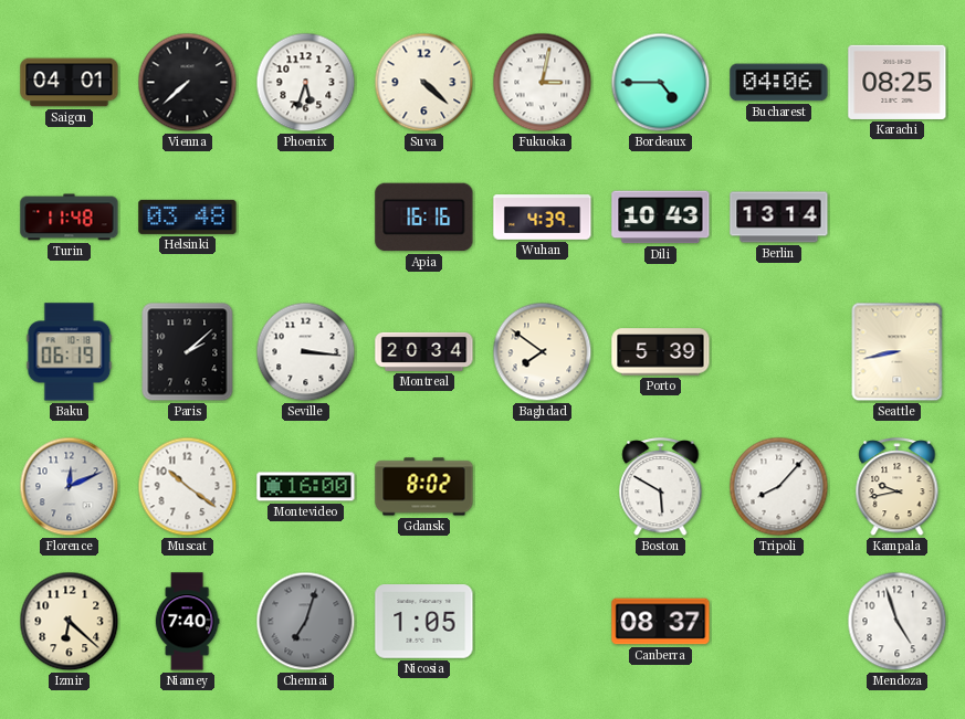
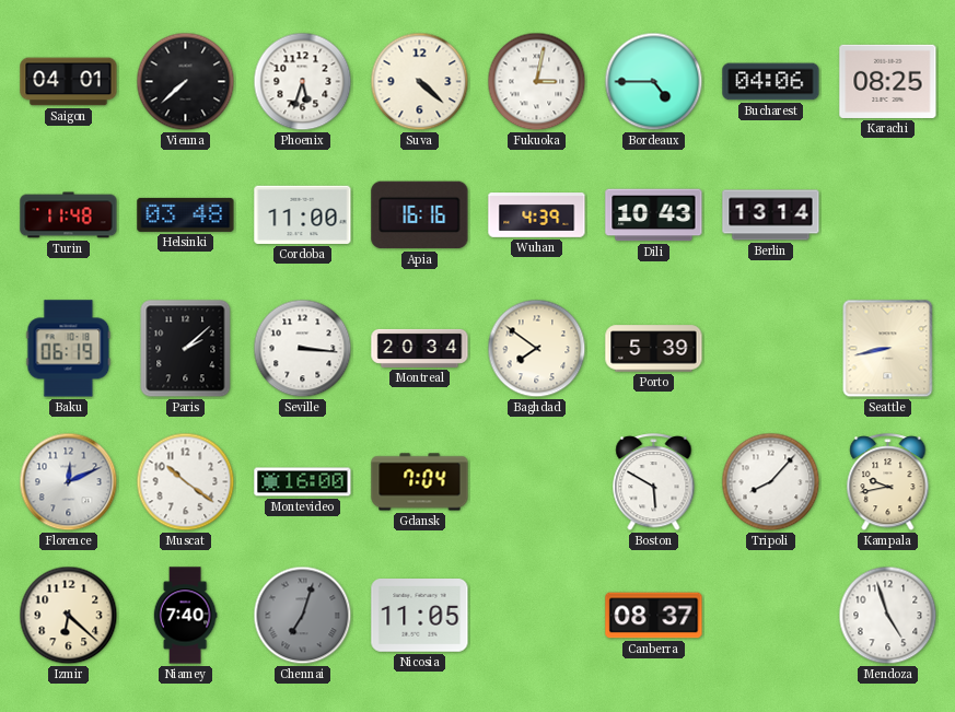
Cordoba: none -> 11:00 (303, 214)
Gdansk: 8:02 -> 7:04 (420, 482)
Nicosia: 1:05 -> 11:05 (420, 616)
